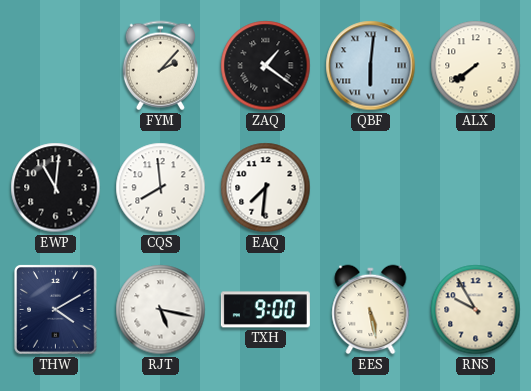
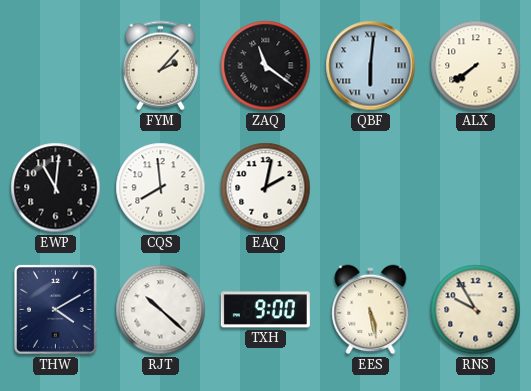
ZAQ: 1:21 -> 11:21 (266, 66)
EAQ: 7:31 -> 2:02 (266, 188)
RJT: 5:17 -> 10:22 (161, 310)
